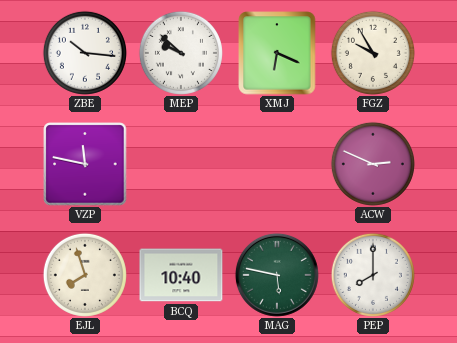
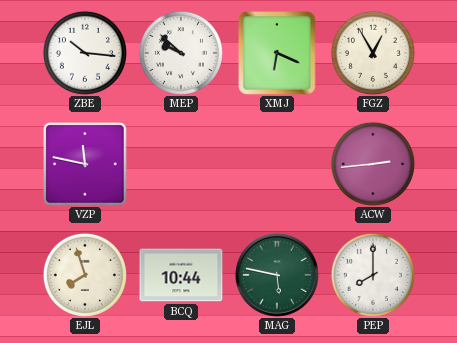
FGZ: 9:55 -> 12:55 (373, 53)
ACW: 2:49 -> 2:44 (373, 164)
BCQ: 10:40 -> 10:44 (181, 275)
